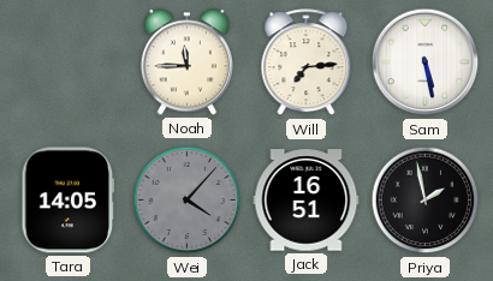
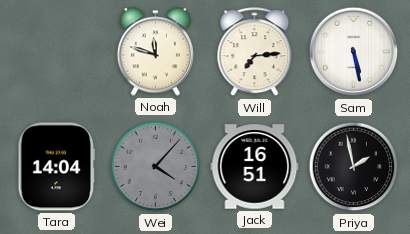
Noah: 11:45 -> 11:48 (155, 52)
Tara: 14:05 -> 14:04 (57, 167)
